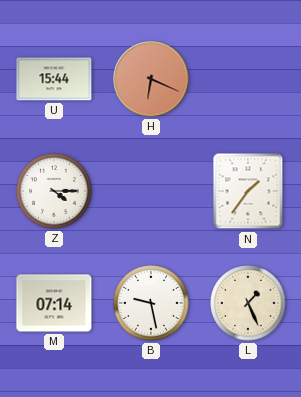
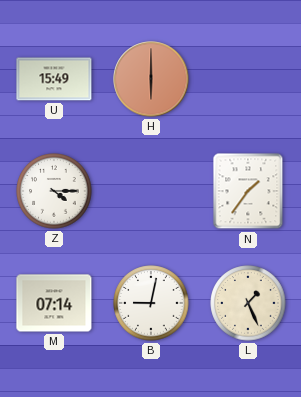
U: 15:44 -> 15:49 (54, 79)
H: 6:19 -> 6:00 (151, 79)
B: 9:28 -> 9:02 (151, 303)
